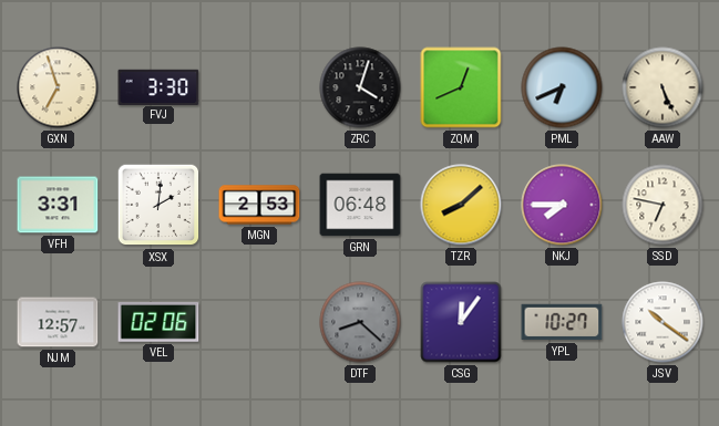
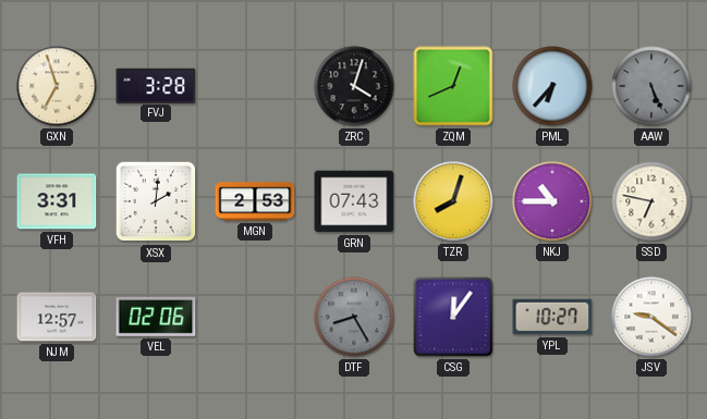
FVJ: 3:30 -> 3:28 (156, 85)
PML: 6:41 -> 6:37 (552, 86)
AAW dial: cream -> grey (651, 86)
GRN: 06:48 -> 07:43 (354, 201)
TZR: 8:08 -> 8:03 (453, 201)
NKJ: 7:45 -> 10:45 (552, 201)
DTF: 8:22 -> 8:25 (354, 317)
JSV: 10:21 -> 9:21 (651, 317)
